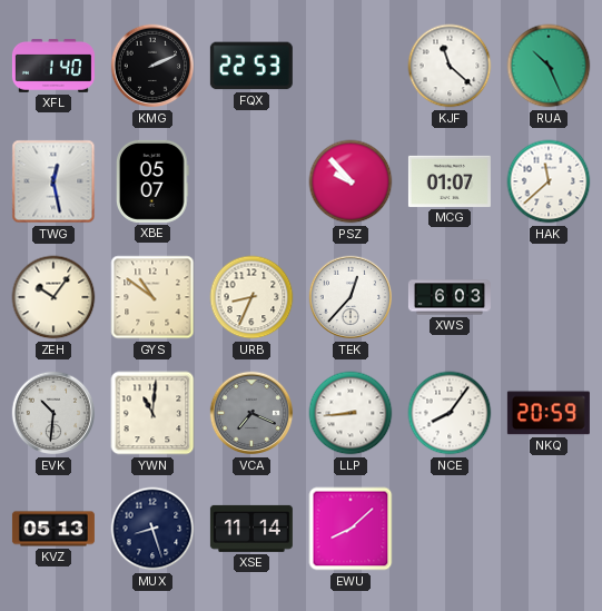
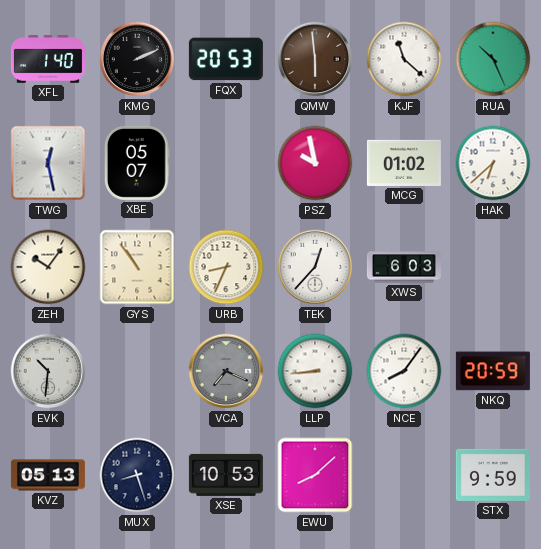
FQX: 22:53 -> 20:53 (226, 59)
QMW: none -> 5:59 (315, 59)
PSZ: 9:53 -> 9:58 (315, 163)
MCG: 01:07 -> 01:02 (404, 163)
HAK: 11:38 -> 6:38 (493, 163)
GYS: 10:51 -> 10:54 (137, 267)
YWN: 11:01 -> none (152, 413)
XSE: 11:14 -> 10:53 (226, 475)
STX: none -> 9:59 (493, 475)
